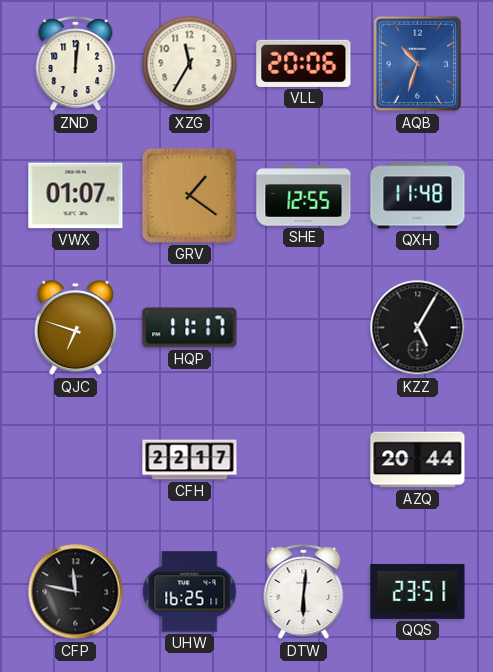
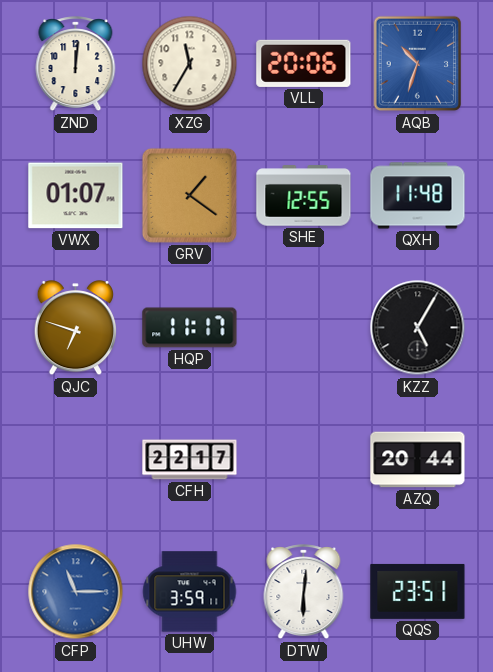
CFP: 11:47 -> 11:15 (76, 592)
CFP dial: black -> blue (76, 592)
UHW: 16:25 -> 3:59 (190, 592)
